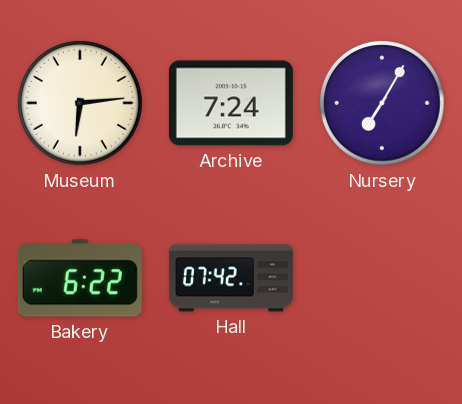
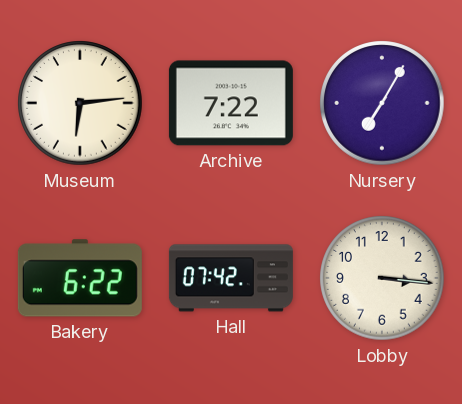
Archive: 7:24 -> 7:22 (231, 103)
Lobby: none -> 3:16 (382, 278)
